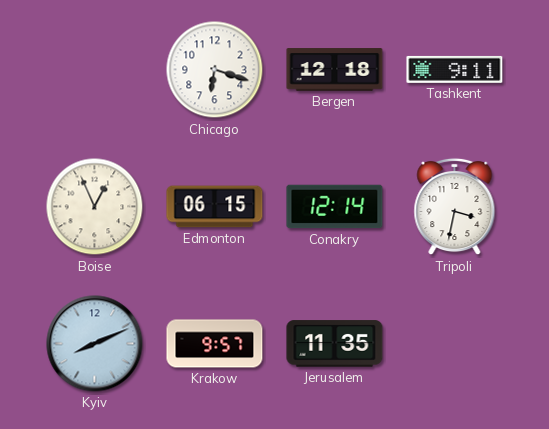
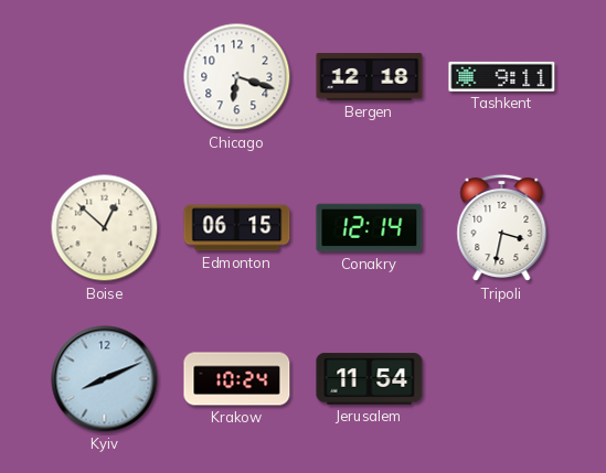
Boise: 12:56 -> 12:52 (105, 228)
Krakow: 9:57 -> 10:24 (237, 379)
Jerusalem: 11:35 -> 11:54 (370, 379)
